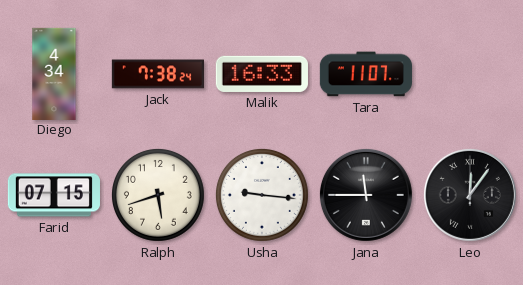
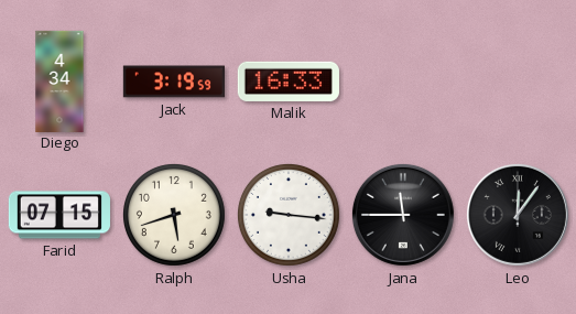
Jack: 7:38 -> 3:19 (173, 82)
Tara: 11:07 -> none (366, 74)
